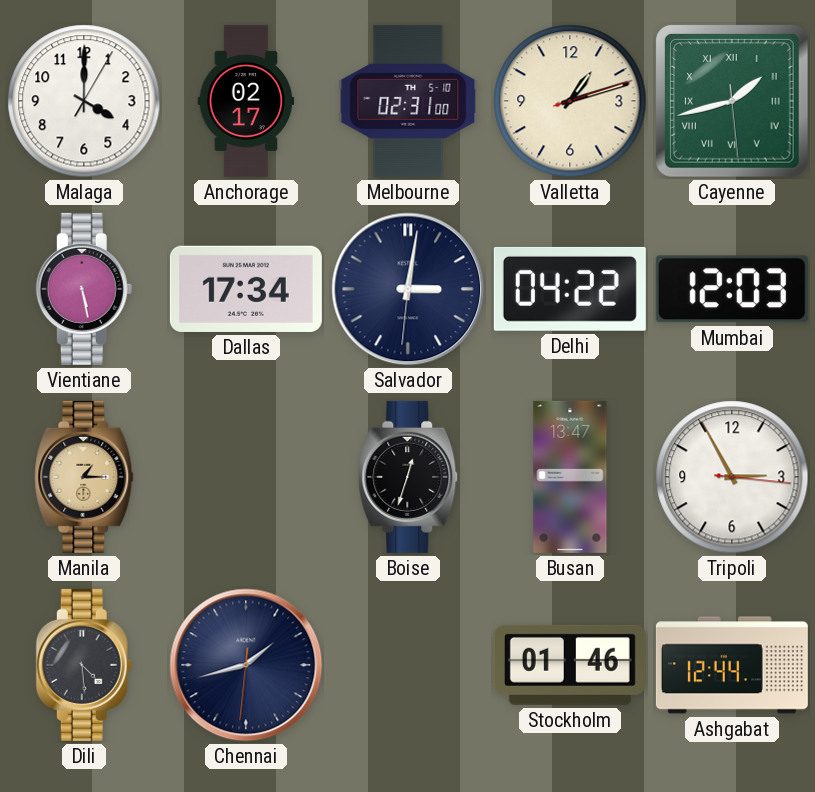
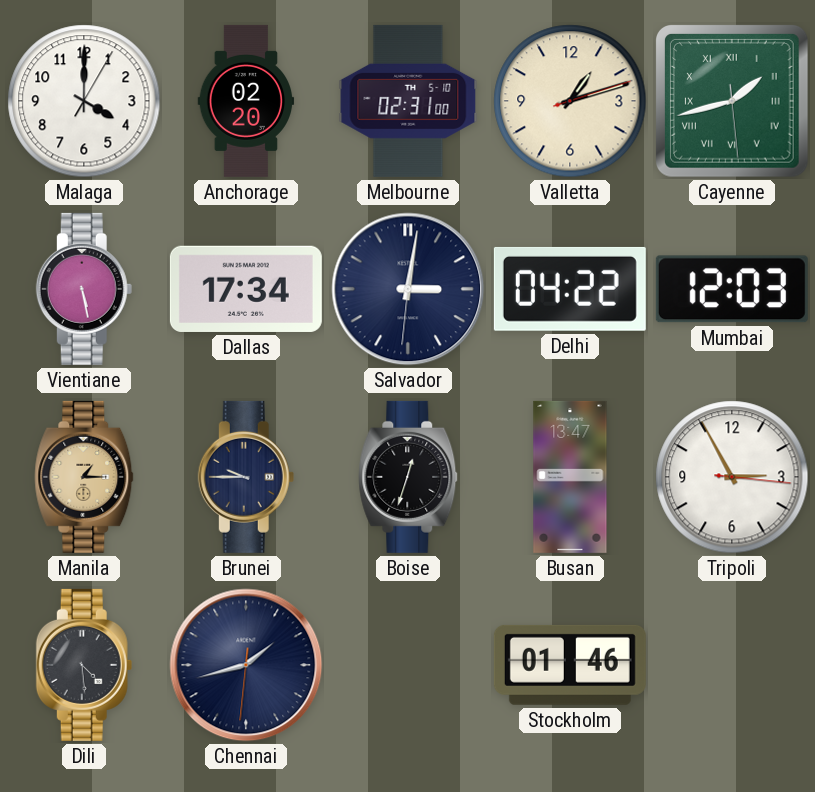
Anchorage: 02:17 -> 02:20 (246, 101)
Brunei: none -> 9:45 (246, 477)
Ashgabat: 12:44 -> none (732, 665)
